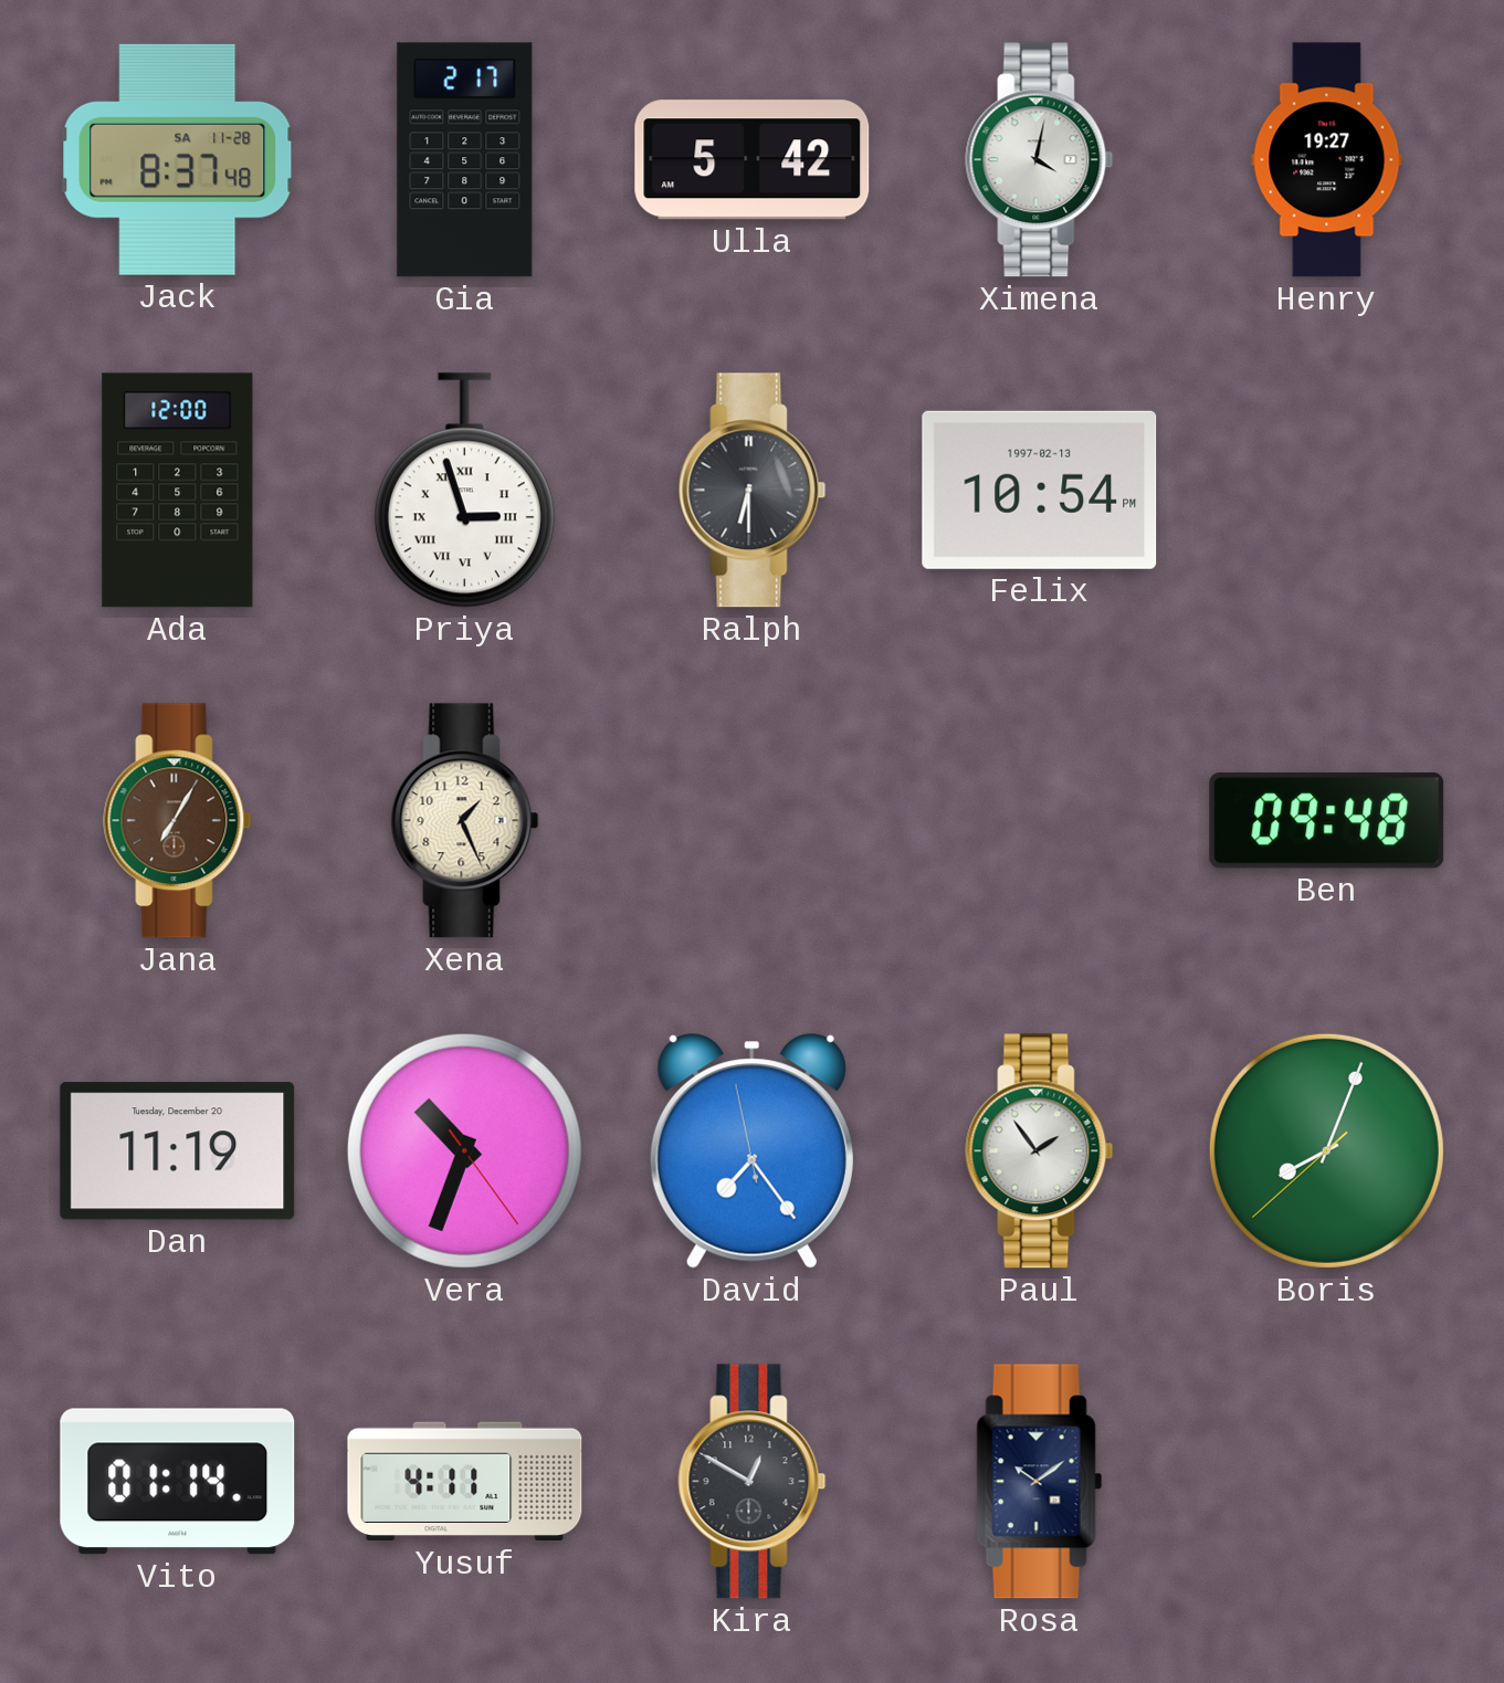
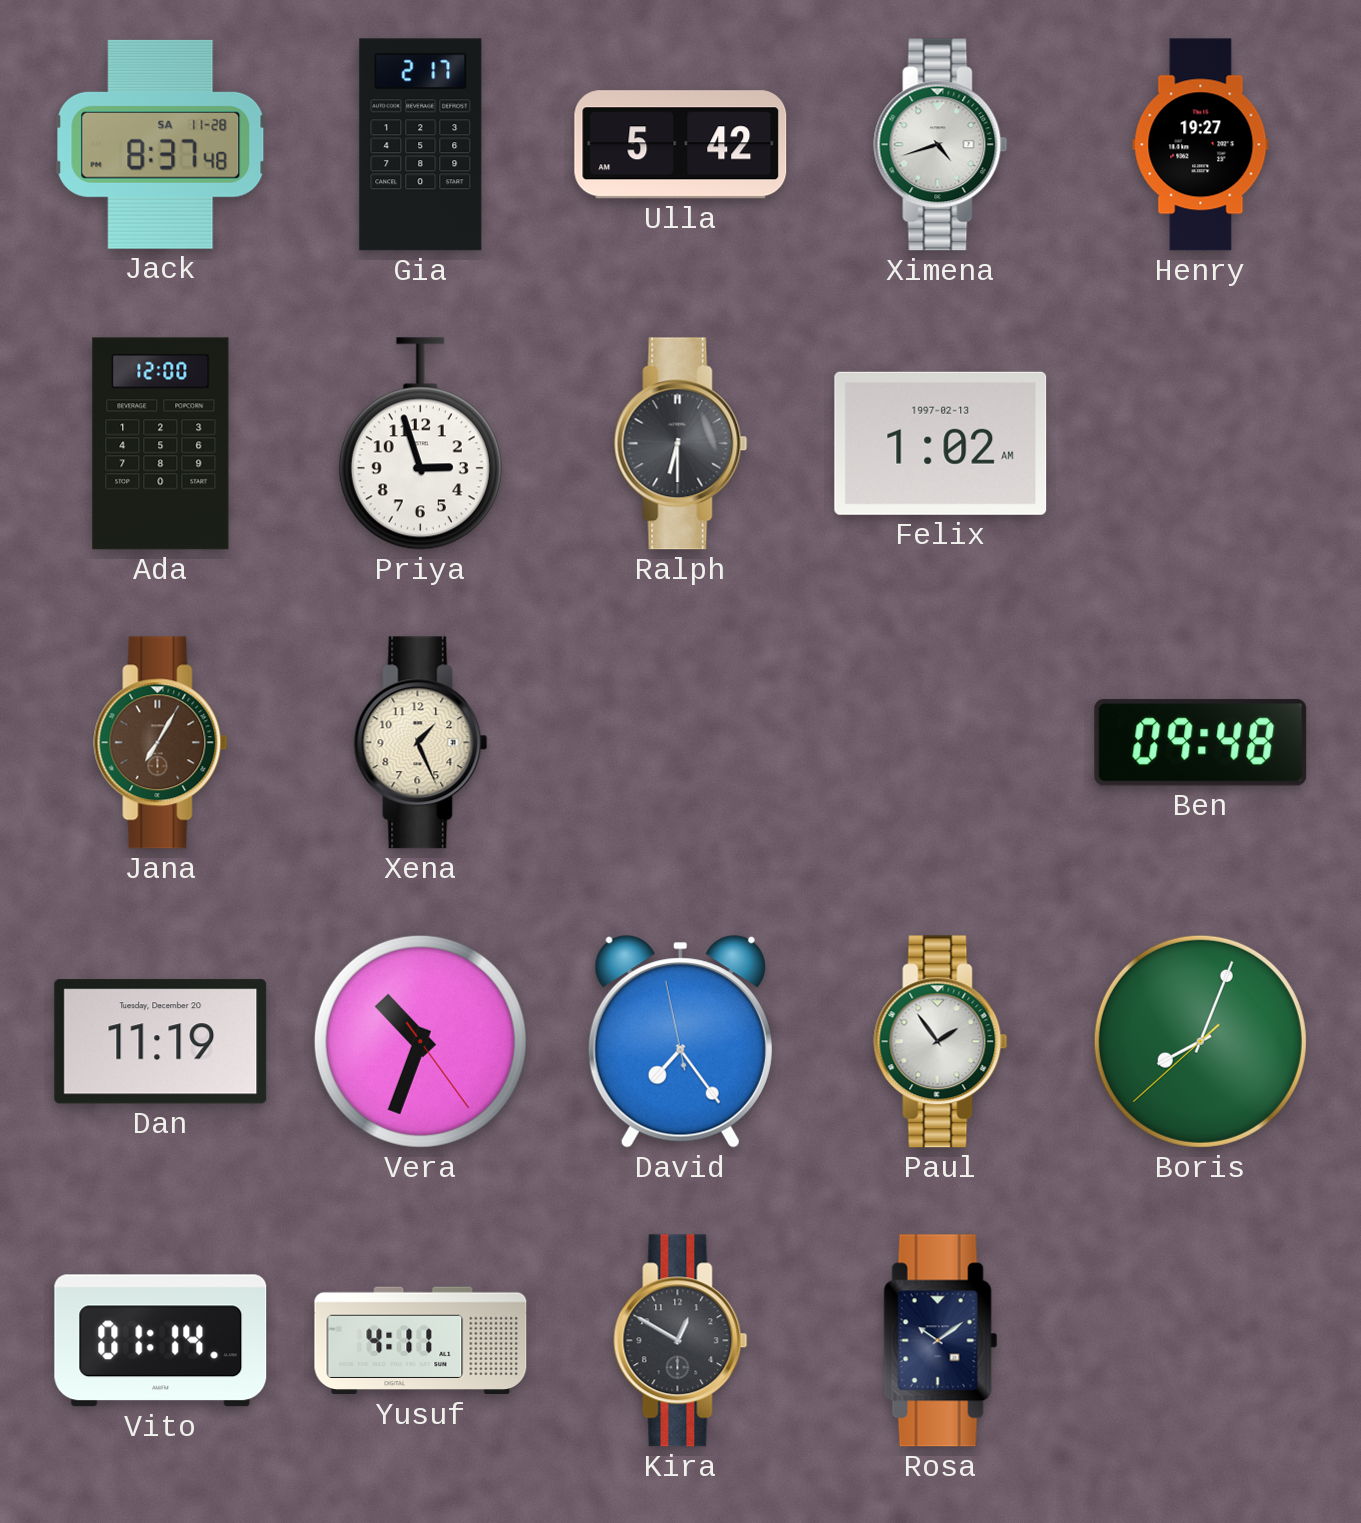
Ximena: 4:02 -> 4:42 (941, 145)
Priya numerals: Roman -> Arabic (420, 444)
Felix: 10:54 -> 1:02 (941, 443)
